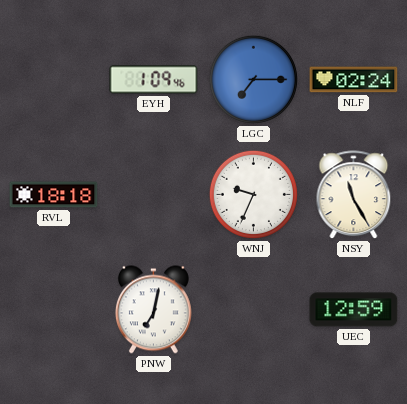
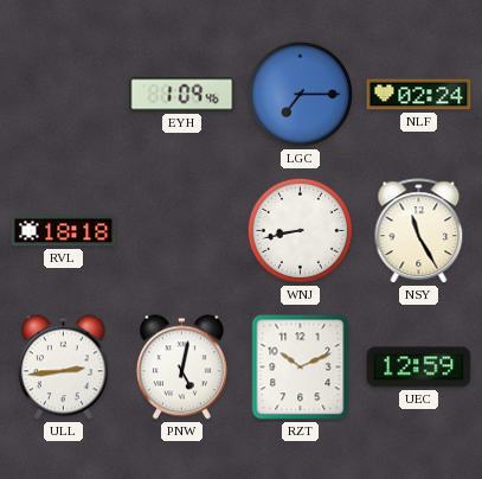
WNJ: 9:34 -> 8:43 (300, 230)
ULL: none -> 2:44 (63, 368)
PNW: 7:02 -> 5:02 (181, 368)
RZT: none -> 10:11 (301, 368)
